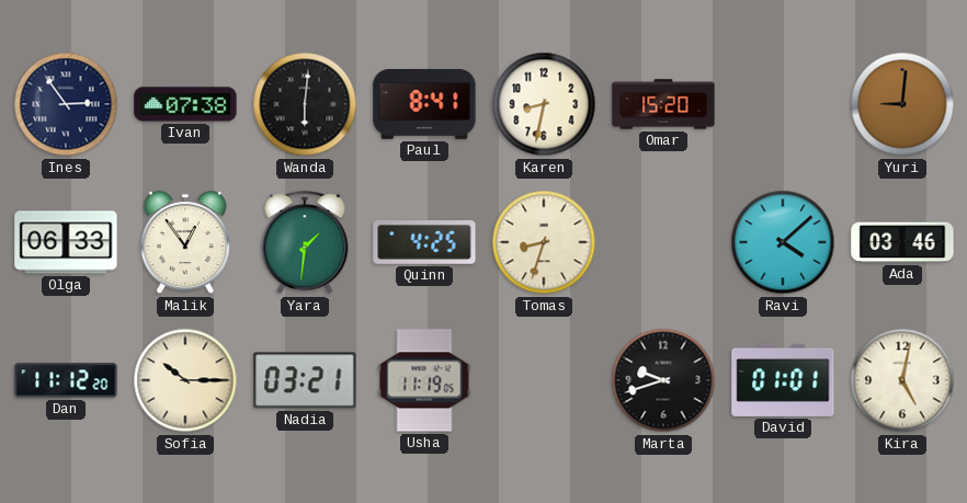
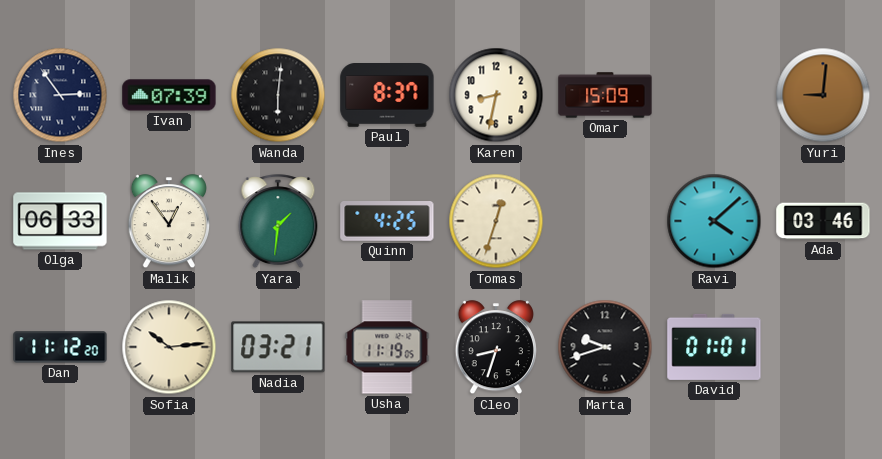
Ivan: 07:38 -> 07:39 (169, 95)
Paul: 8:41 -> 8:37 (387, 96)
Omar: 15:20 -> 15:09 (605, 95)
Tomas: 8:33 -> 12:33 (496, 221)
Sofia: 10:15 -> 10:14 (169, 347)
Cleo: none -> 8:33 (496, 348)
Kira: 5:02 -> none (902, 380)
